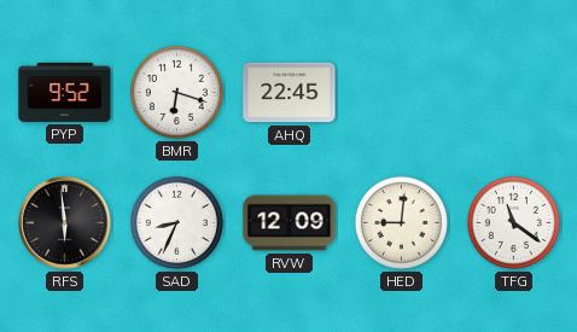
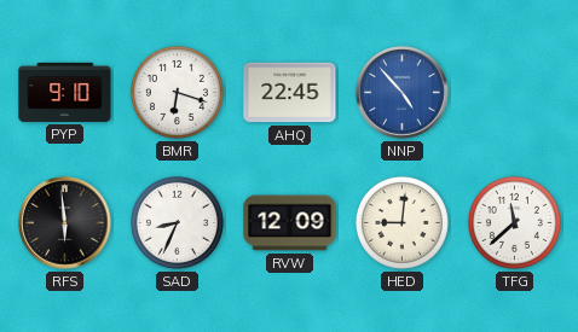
PYP: 9:52 -> 9:10 (65, 92)
NNP: none -> 4:53 (403, 93)
TFG: 11:21 -> 11:38 (514, 222)
